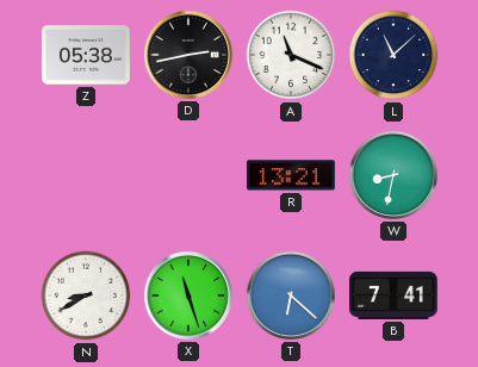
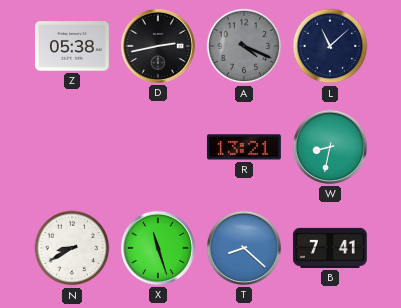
A: 11:19 -> 4:19 (244, 46)
A dial: white -> grey (244, 46)
T: 6:22 -> 8:22 (244, 248)
